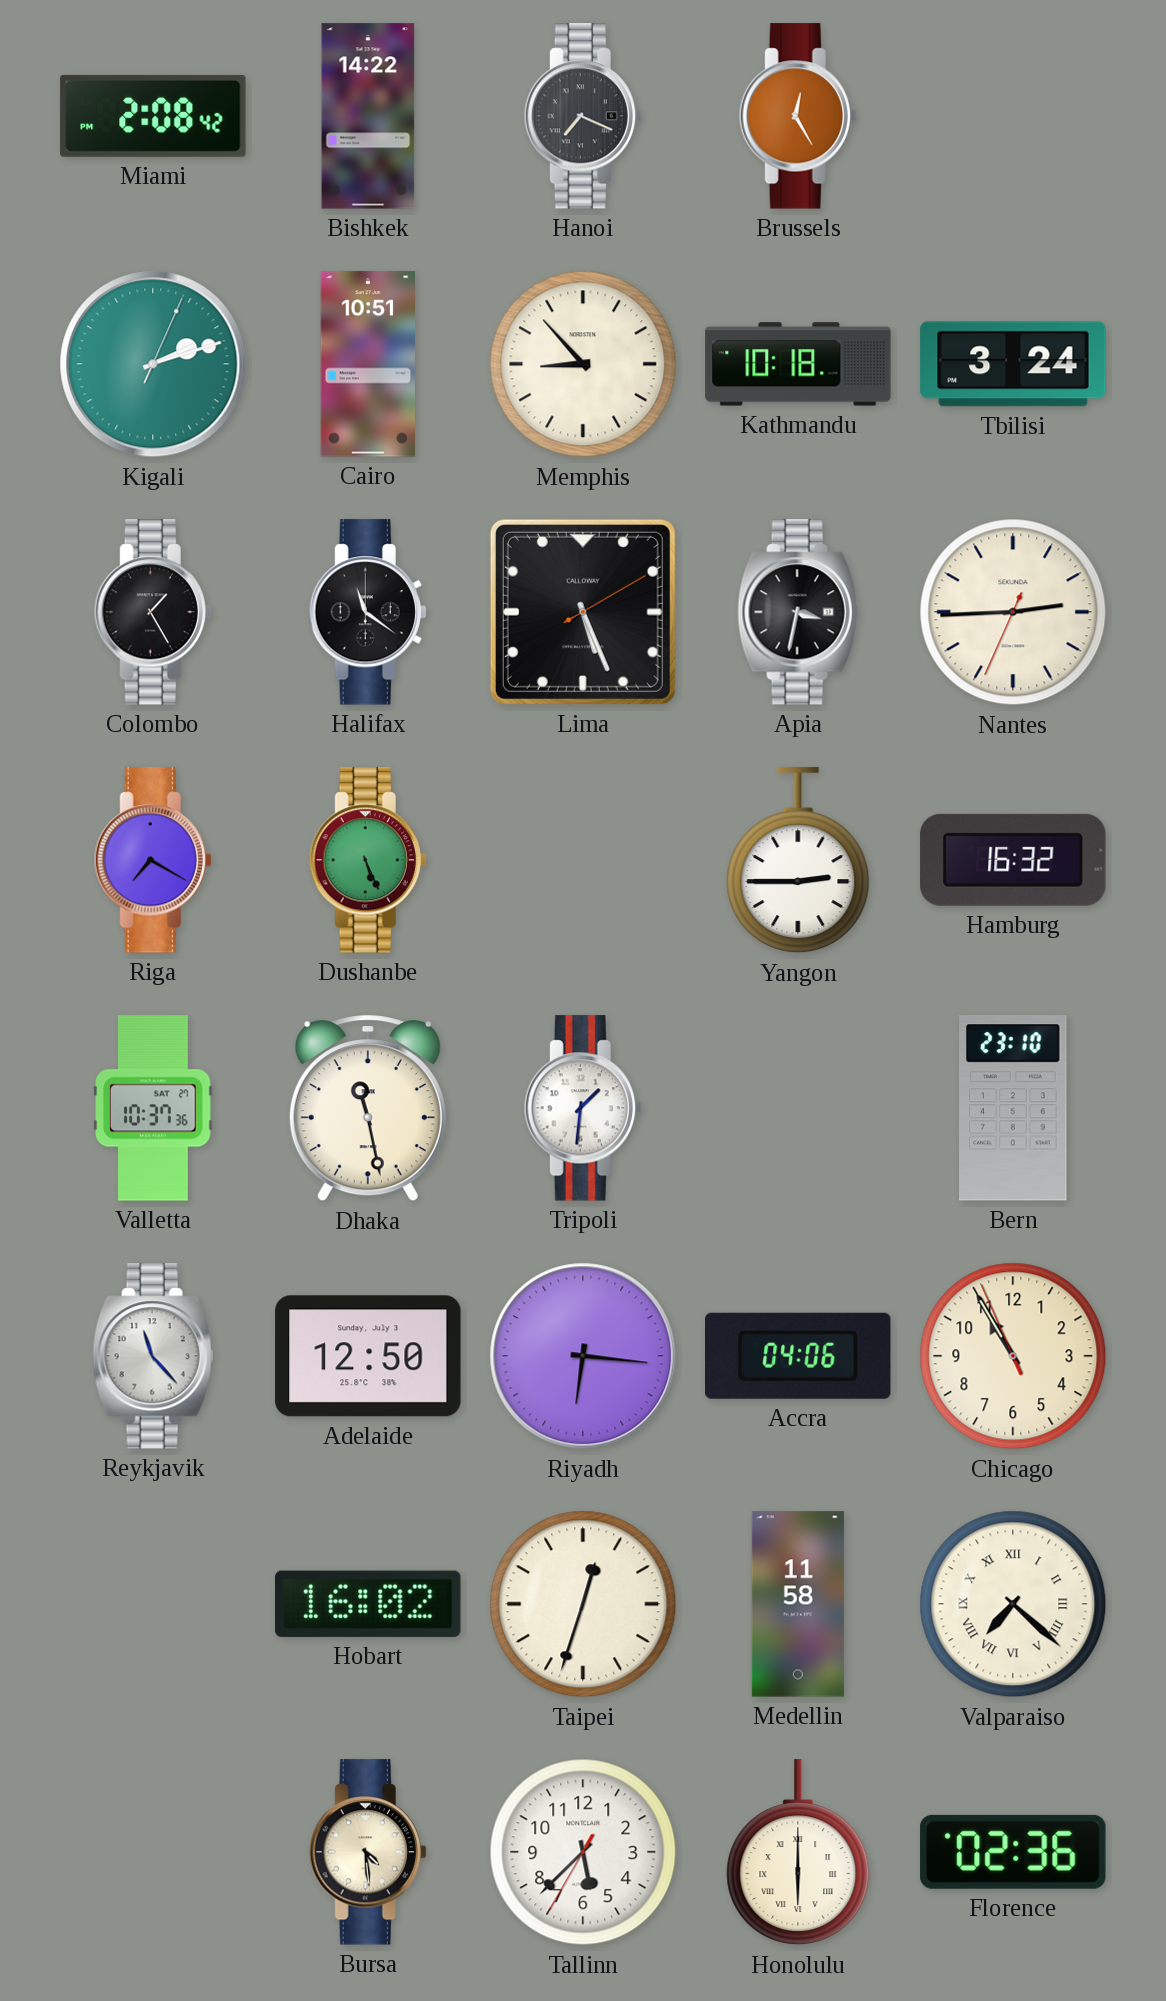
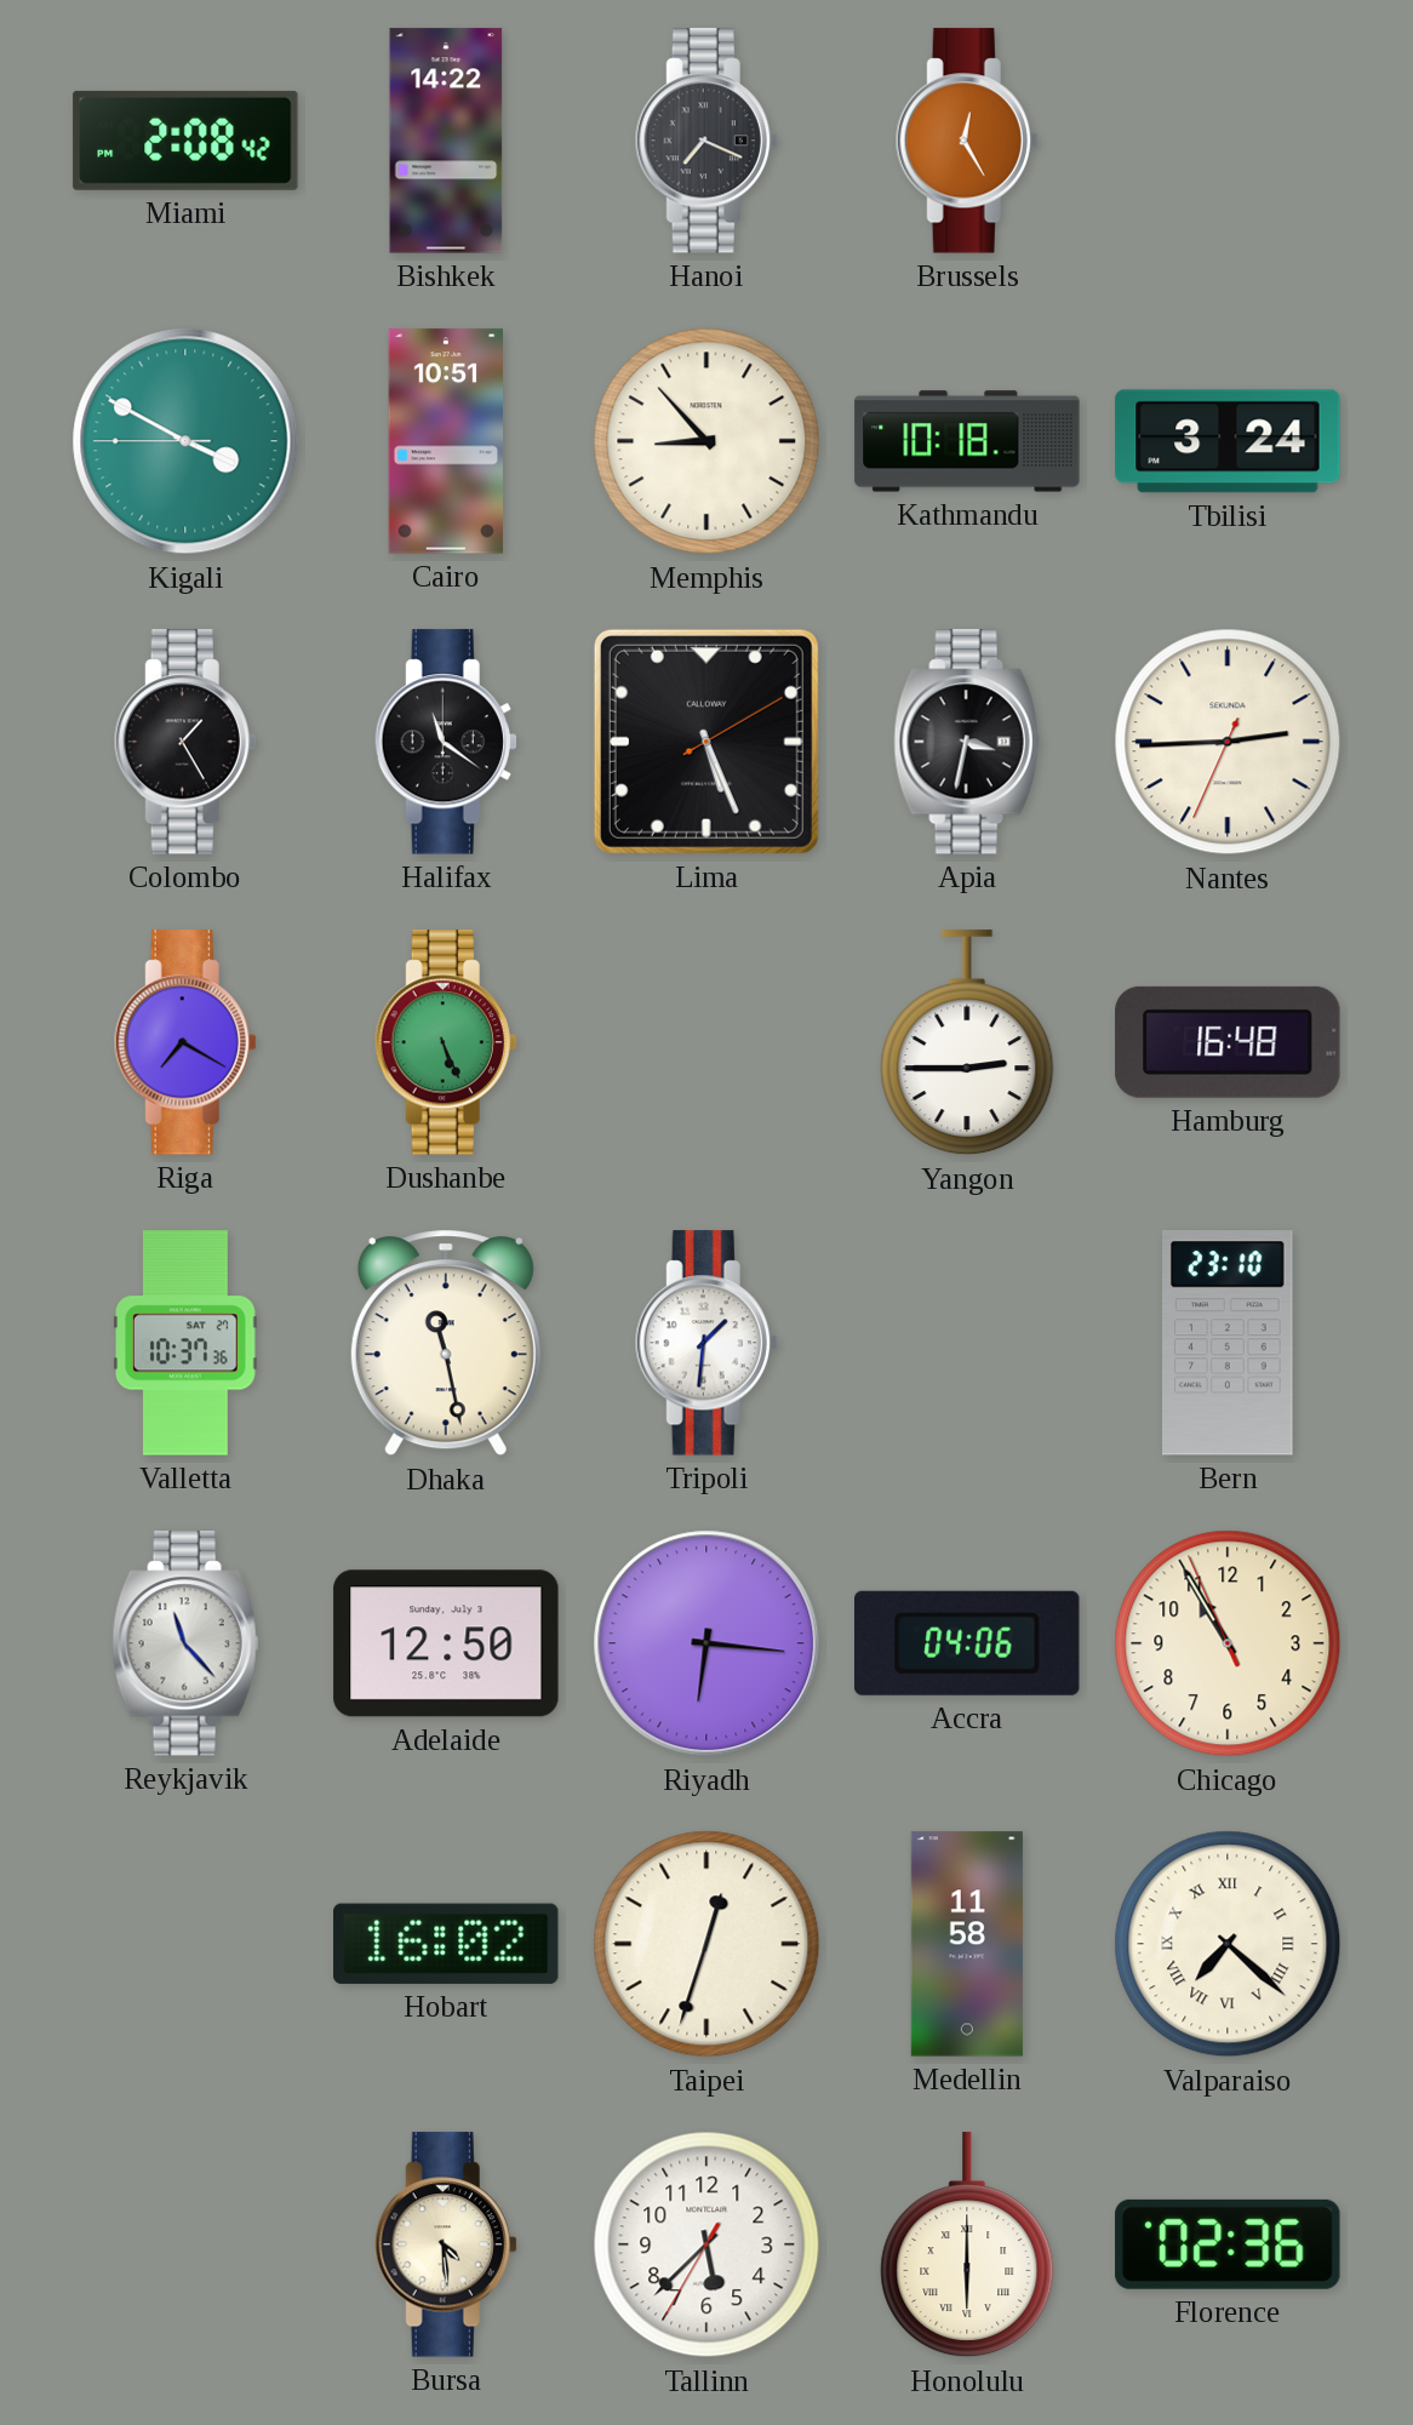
Kigali: 2:12 -> 3:49 (185, 441)
Hamburg: 16:32 -> 16:48 (1228, 1042)
